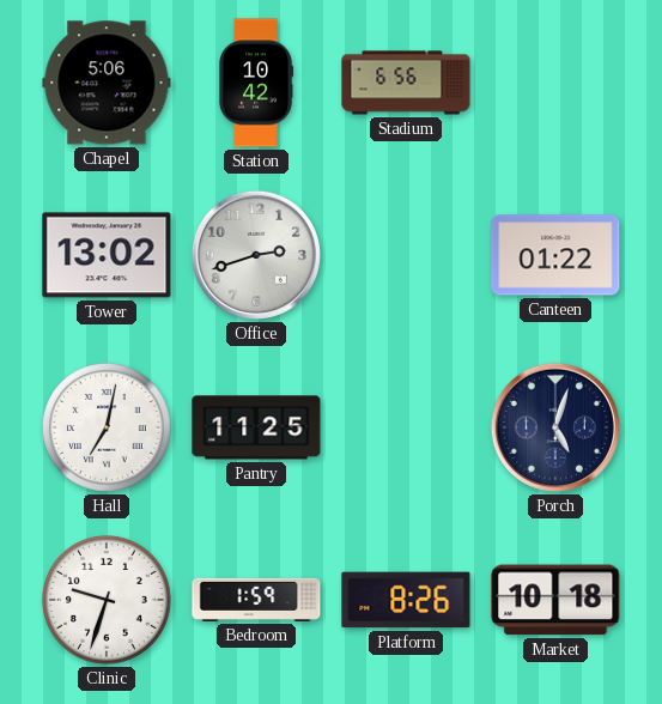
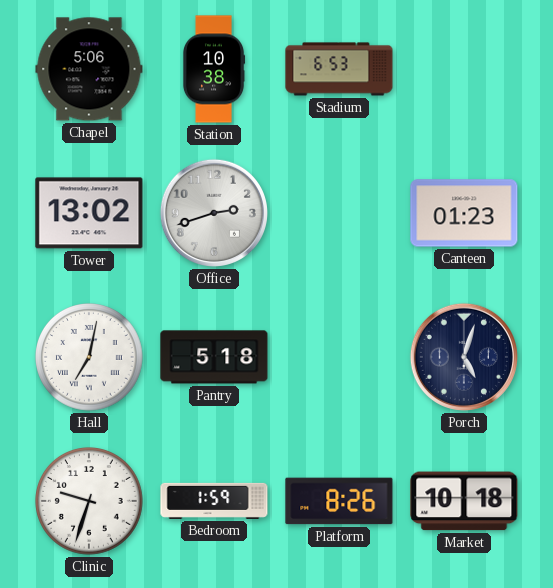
Station: 10:42 -> 10:38 (214, 69)
Stadium: 6:56 -> 6:53 (339, 69)
Canteen: 01:22 -> 01:23 (464, 213)
Pantry: 11:25 -> 5:18 (214, 357)
